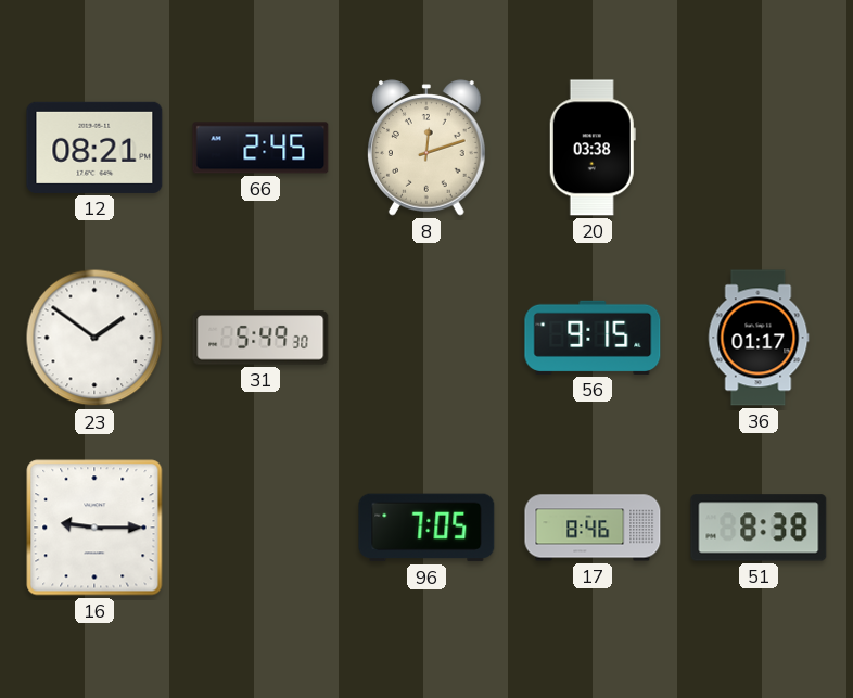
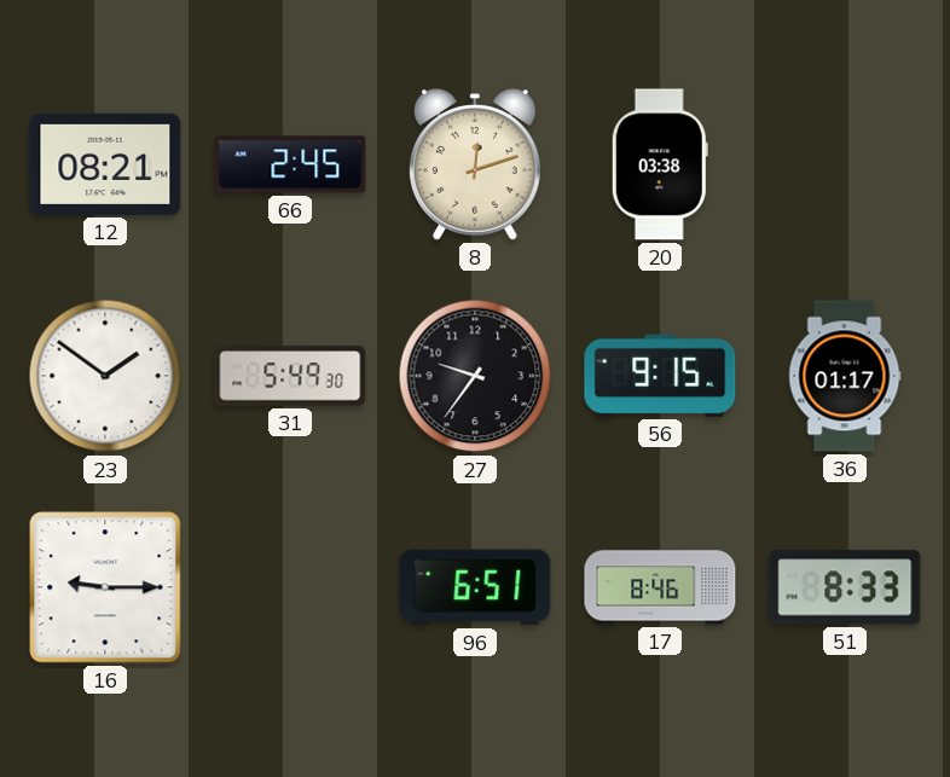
27: none -> 9:36 (475, 376)
96: 7:05 -> 6:51 (475, 587)
51: 8:38 -> 8:33 (845, 587)
